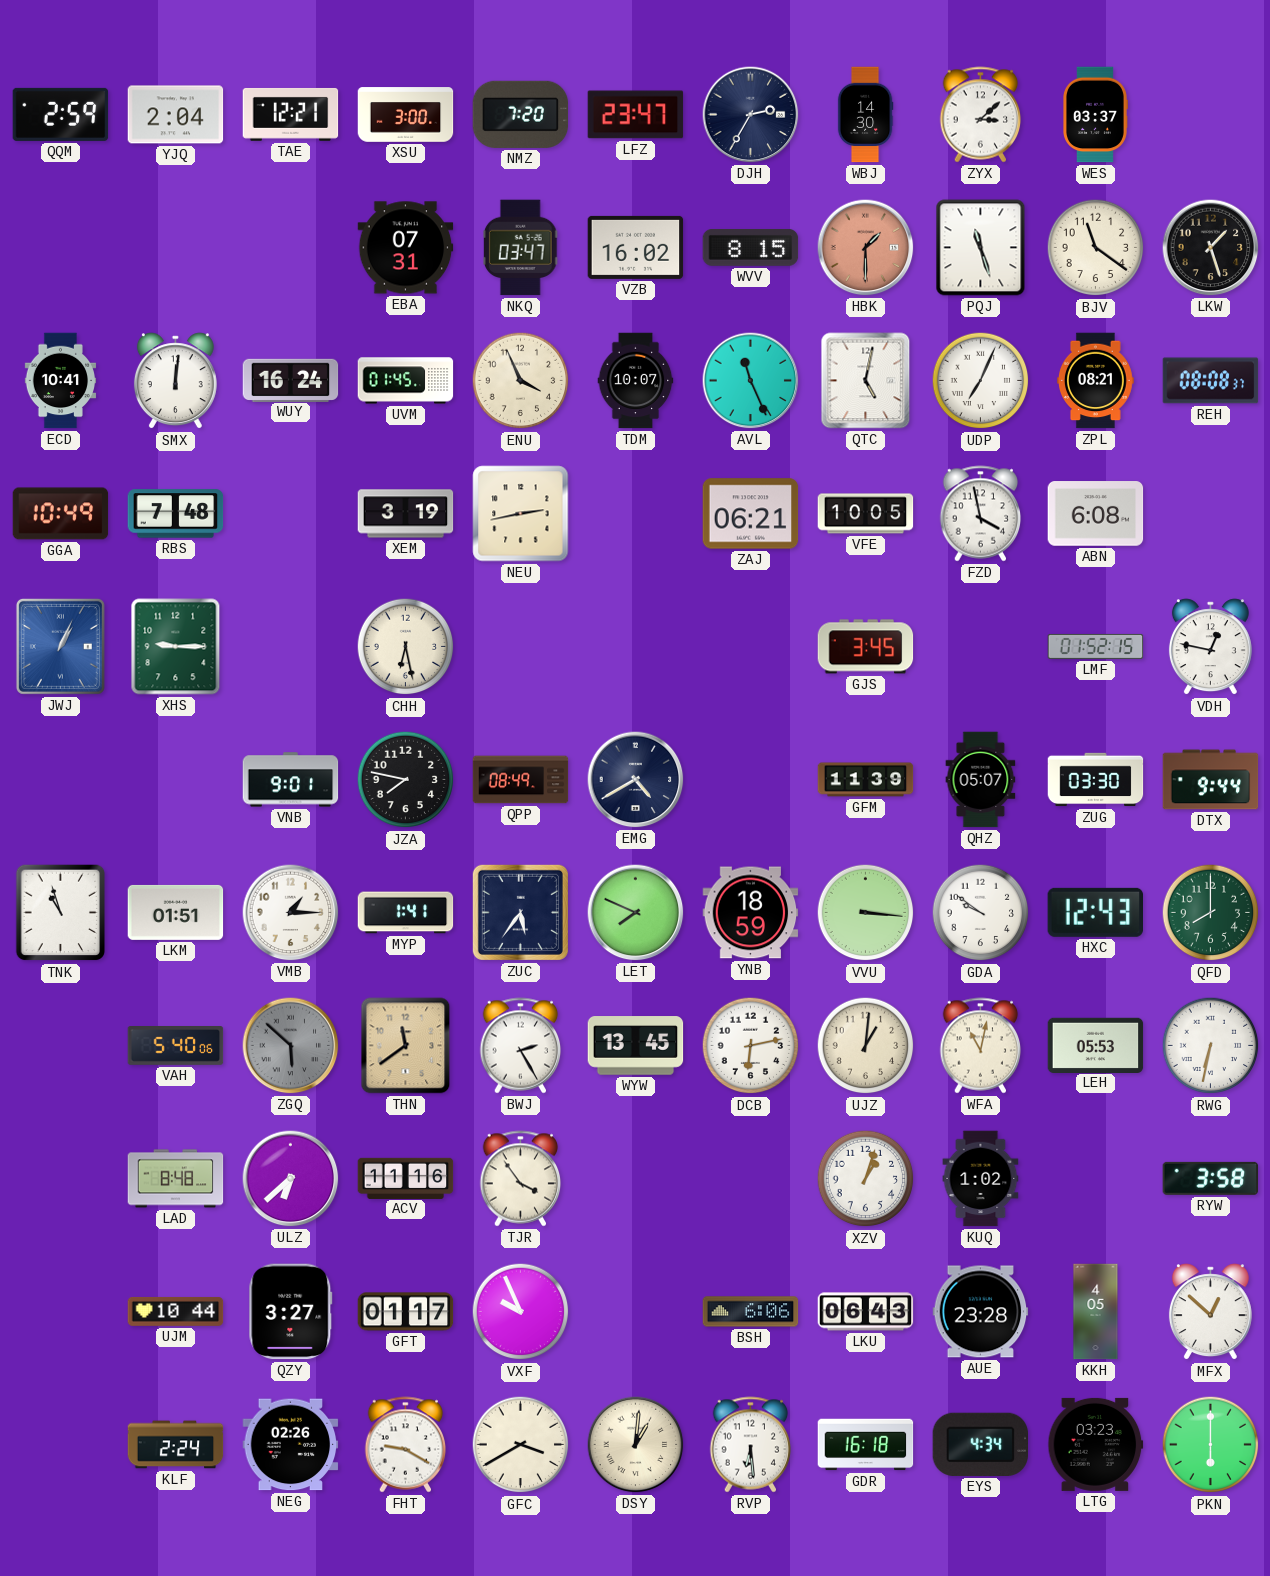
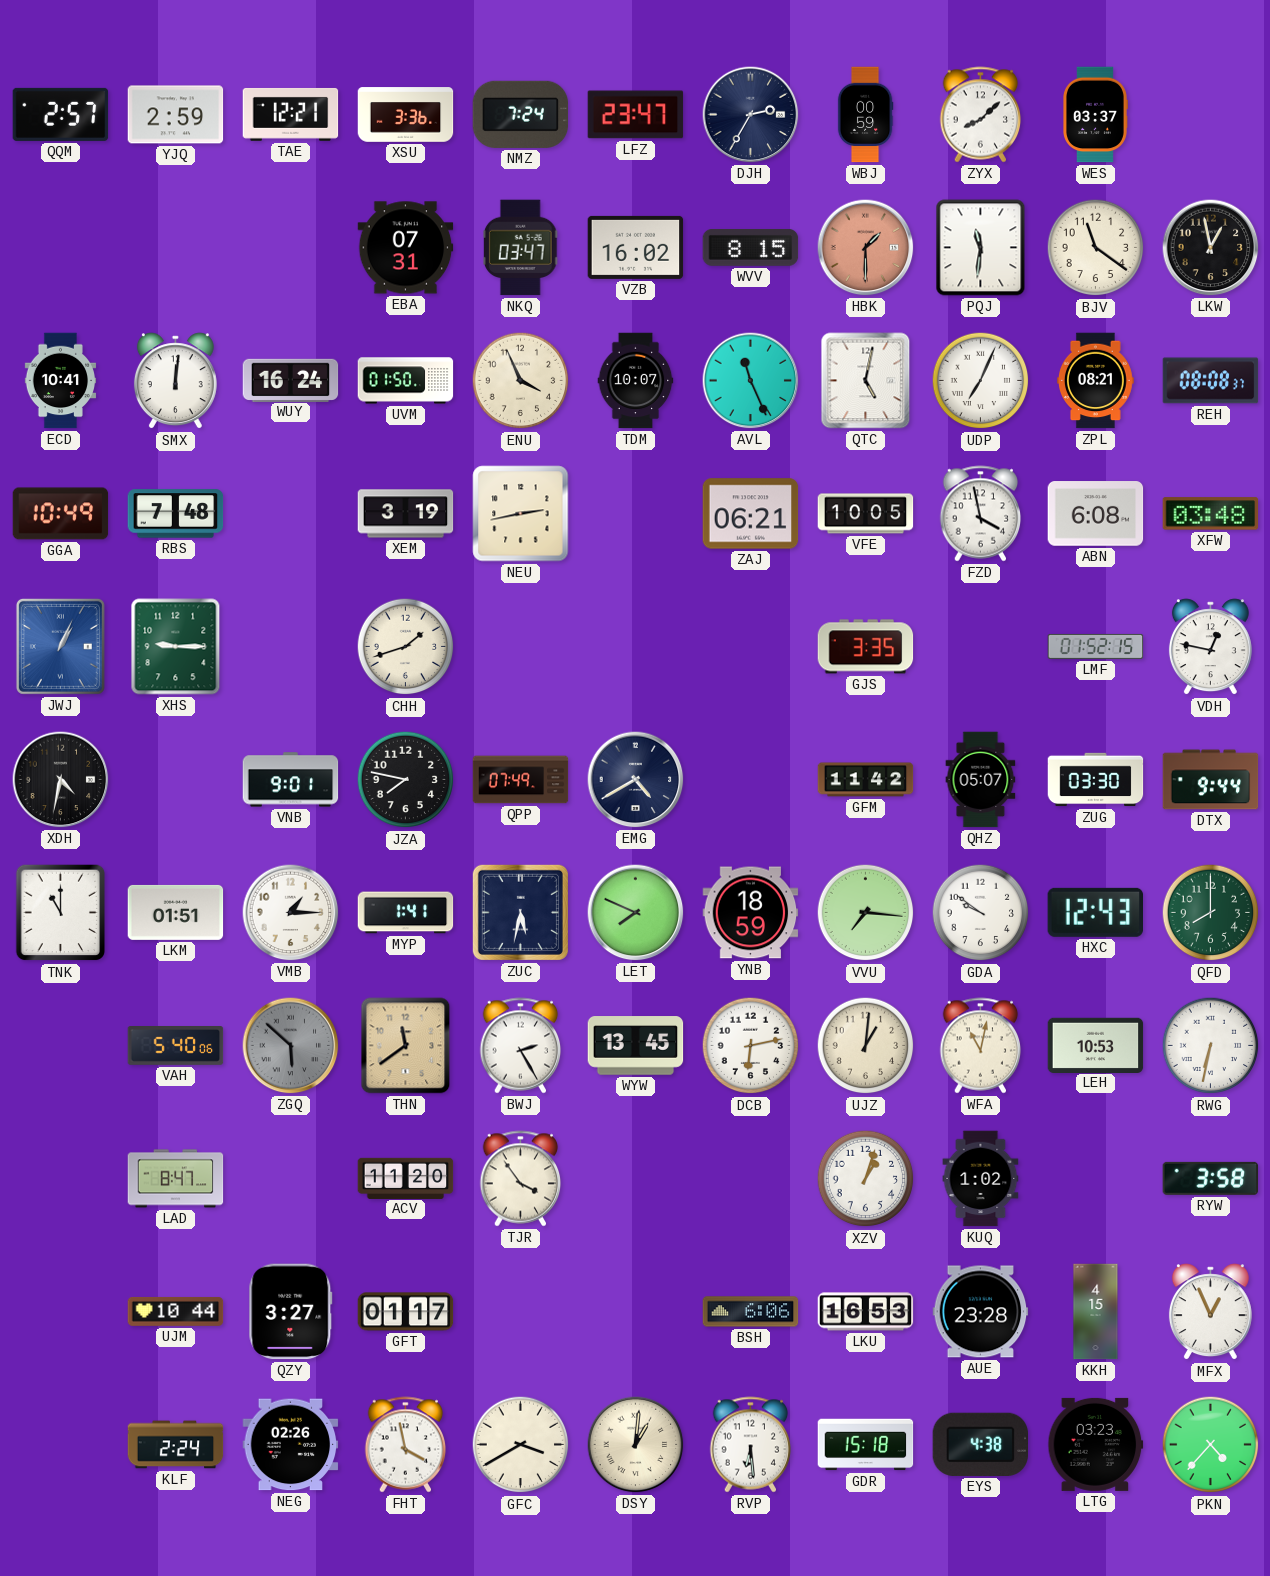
QQM: 2:59 -> 2:57 (61, 114)
YJQ: 2:04 -> 2:59 (176, 115)
XSU: 3:00 -> 3:36 (406, 115)
NMZ: 7:20 -> 7:24 (521, 114)
WBJ: 14:30 -> 00:59 (865, 115)
ZYX: 3:08 -> 8:08 (981, 115)
PQJ: 11:27 -> 11:31 (981, 248)
LKW: 1:27 -> 12:58 (1211, 248)
UVM: 01:45 -> 01:50 (406, 381)
XFW: none -> 03:48 (1211, 514)
CHH: 6:28 -> 1:42 (406, 647)
GJS: 3:45 -> 3:35 (866, 647)
XDH: none -> 4:32 (61, 780)
QPP: 08:49 -> 07:49 (521, 780)
GFM: 11:39 -> 11:42 (866, 780)
TNK: 10:57 -> 11:00 (61, 913)
ZUC: 5:36 -> 5:32 (520, 912)
VVU: 3:16 -> 7:16 (866, 913)
LEH: 05:53 -> 10:53 (1096, 1045)
LAD: 8:48 -> 8:47 (176, 1179)
ULZ: 6:38 -> none (291, 1179)
ACV: 11:16 -> 11:20 (406, 1178)
VXF: 9:56 -> none (521, 1312)
LKU: 06:43 -> 16:53 (866, 1312)
KKH: 4:05 -> 4:15 (1096, 1312)
MFX: 12:52 -> 12:56 (1210, 1312)
FHT: 9:20 -> 3:58 (406, 1445)
GDR: 16:18 -> 15:18 (866, 1445)
EYS: 4:34 -> 4:38 (981, 1444)
PKN: 6:00 -> 4:37 (1211, 1445)
